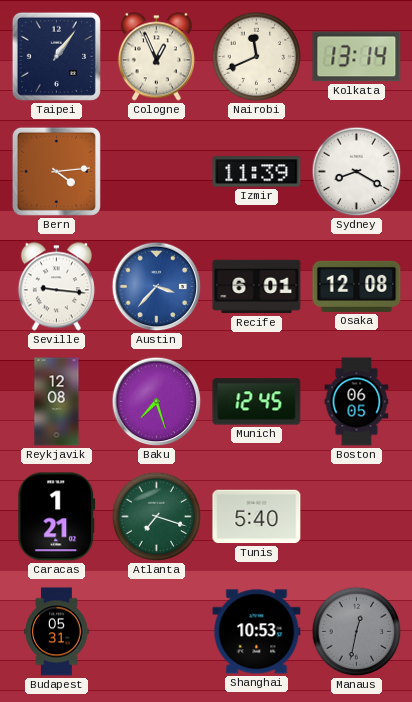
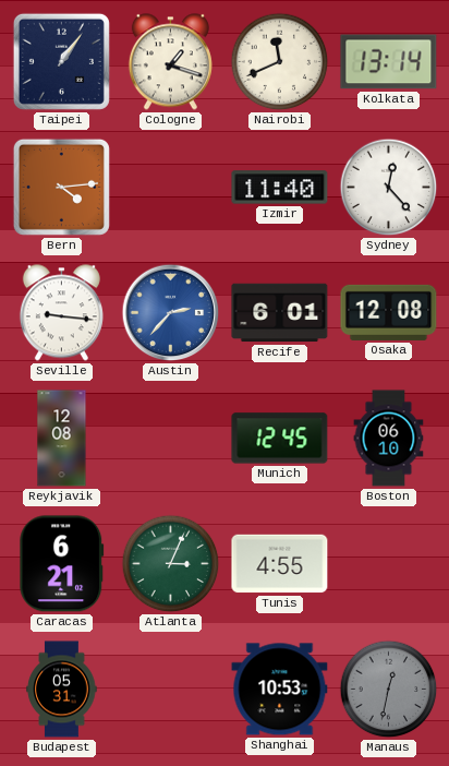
Cologne: 12:56 -> 1:18 (170, 62)
Izmir: 11:39 -> 11:40 (280, 188)
Sydney: 8:20 -> 12:23 (389, 188)
Austin: 3:37 -> 2:37 (171, 313)
Baku: 7:27 -> none (157, 402)
Boston: 06:05 -> 06:10 (389, 439)
Caracas: 1:21 -> 6:21 (62, 564)
Atlanta: 7:18 -> 3:04 (171, 564)
Tunis: 5:40 -> 4:55 (280, 564)
